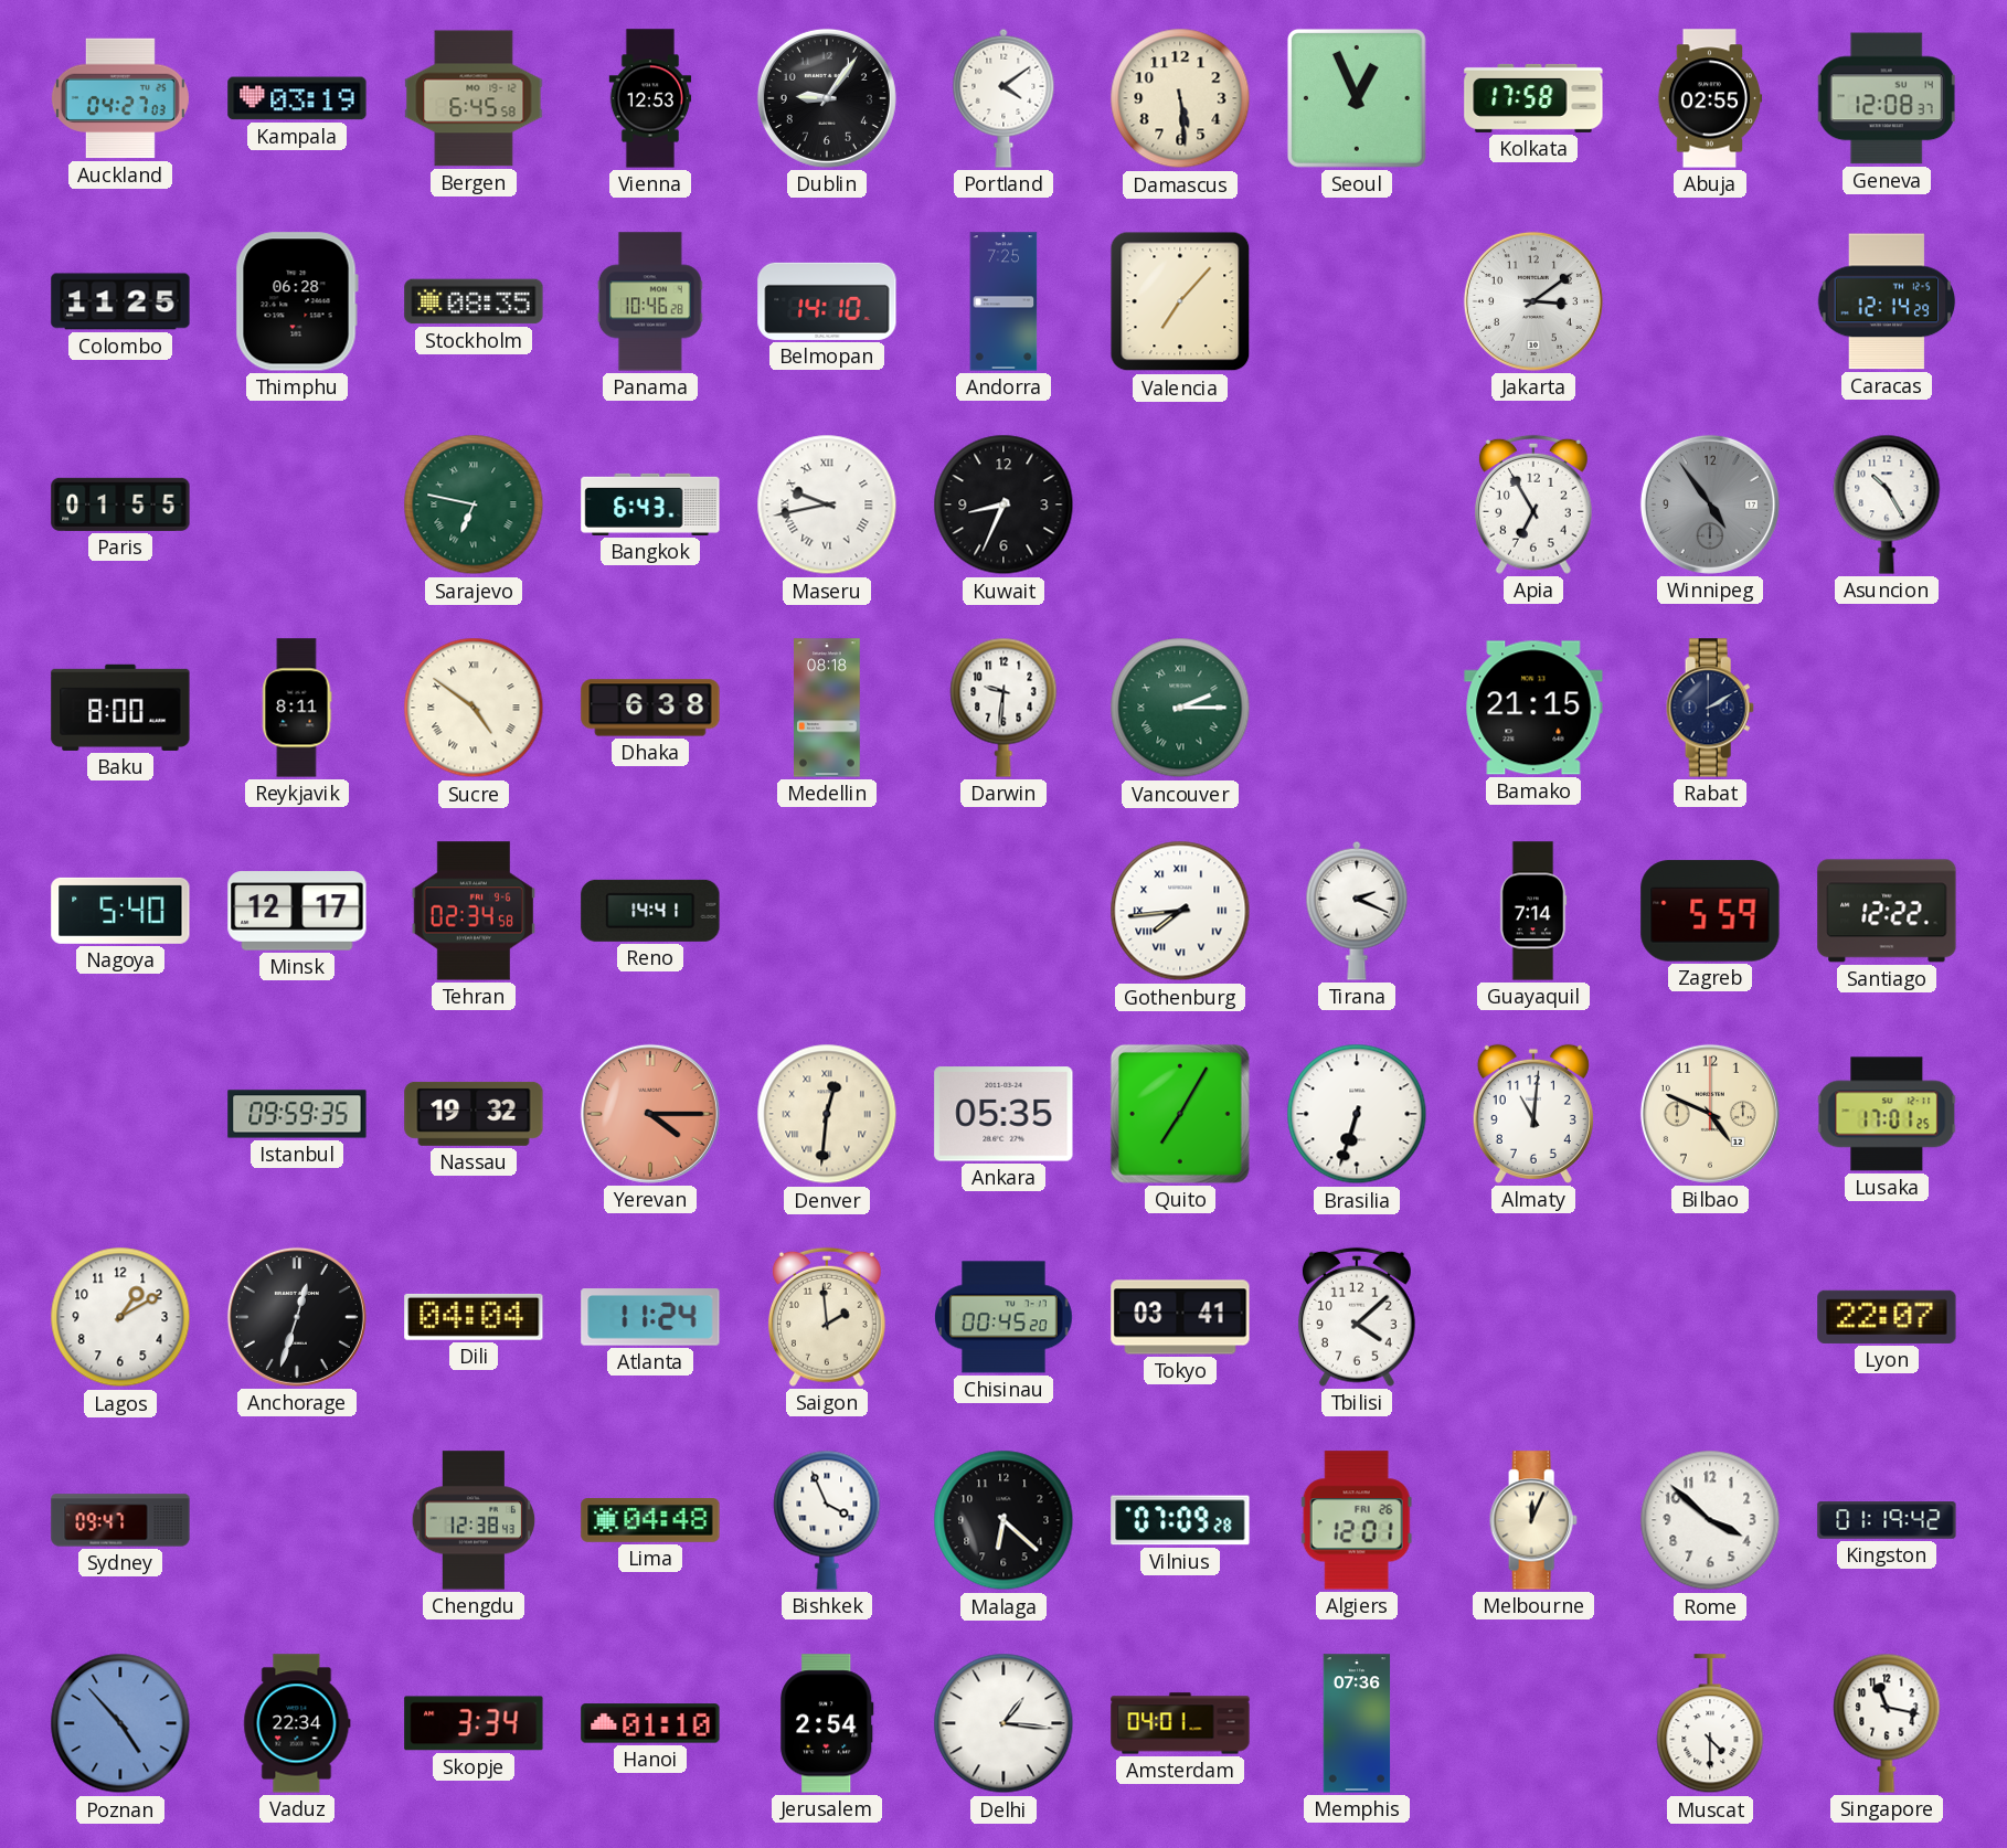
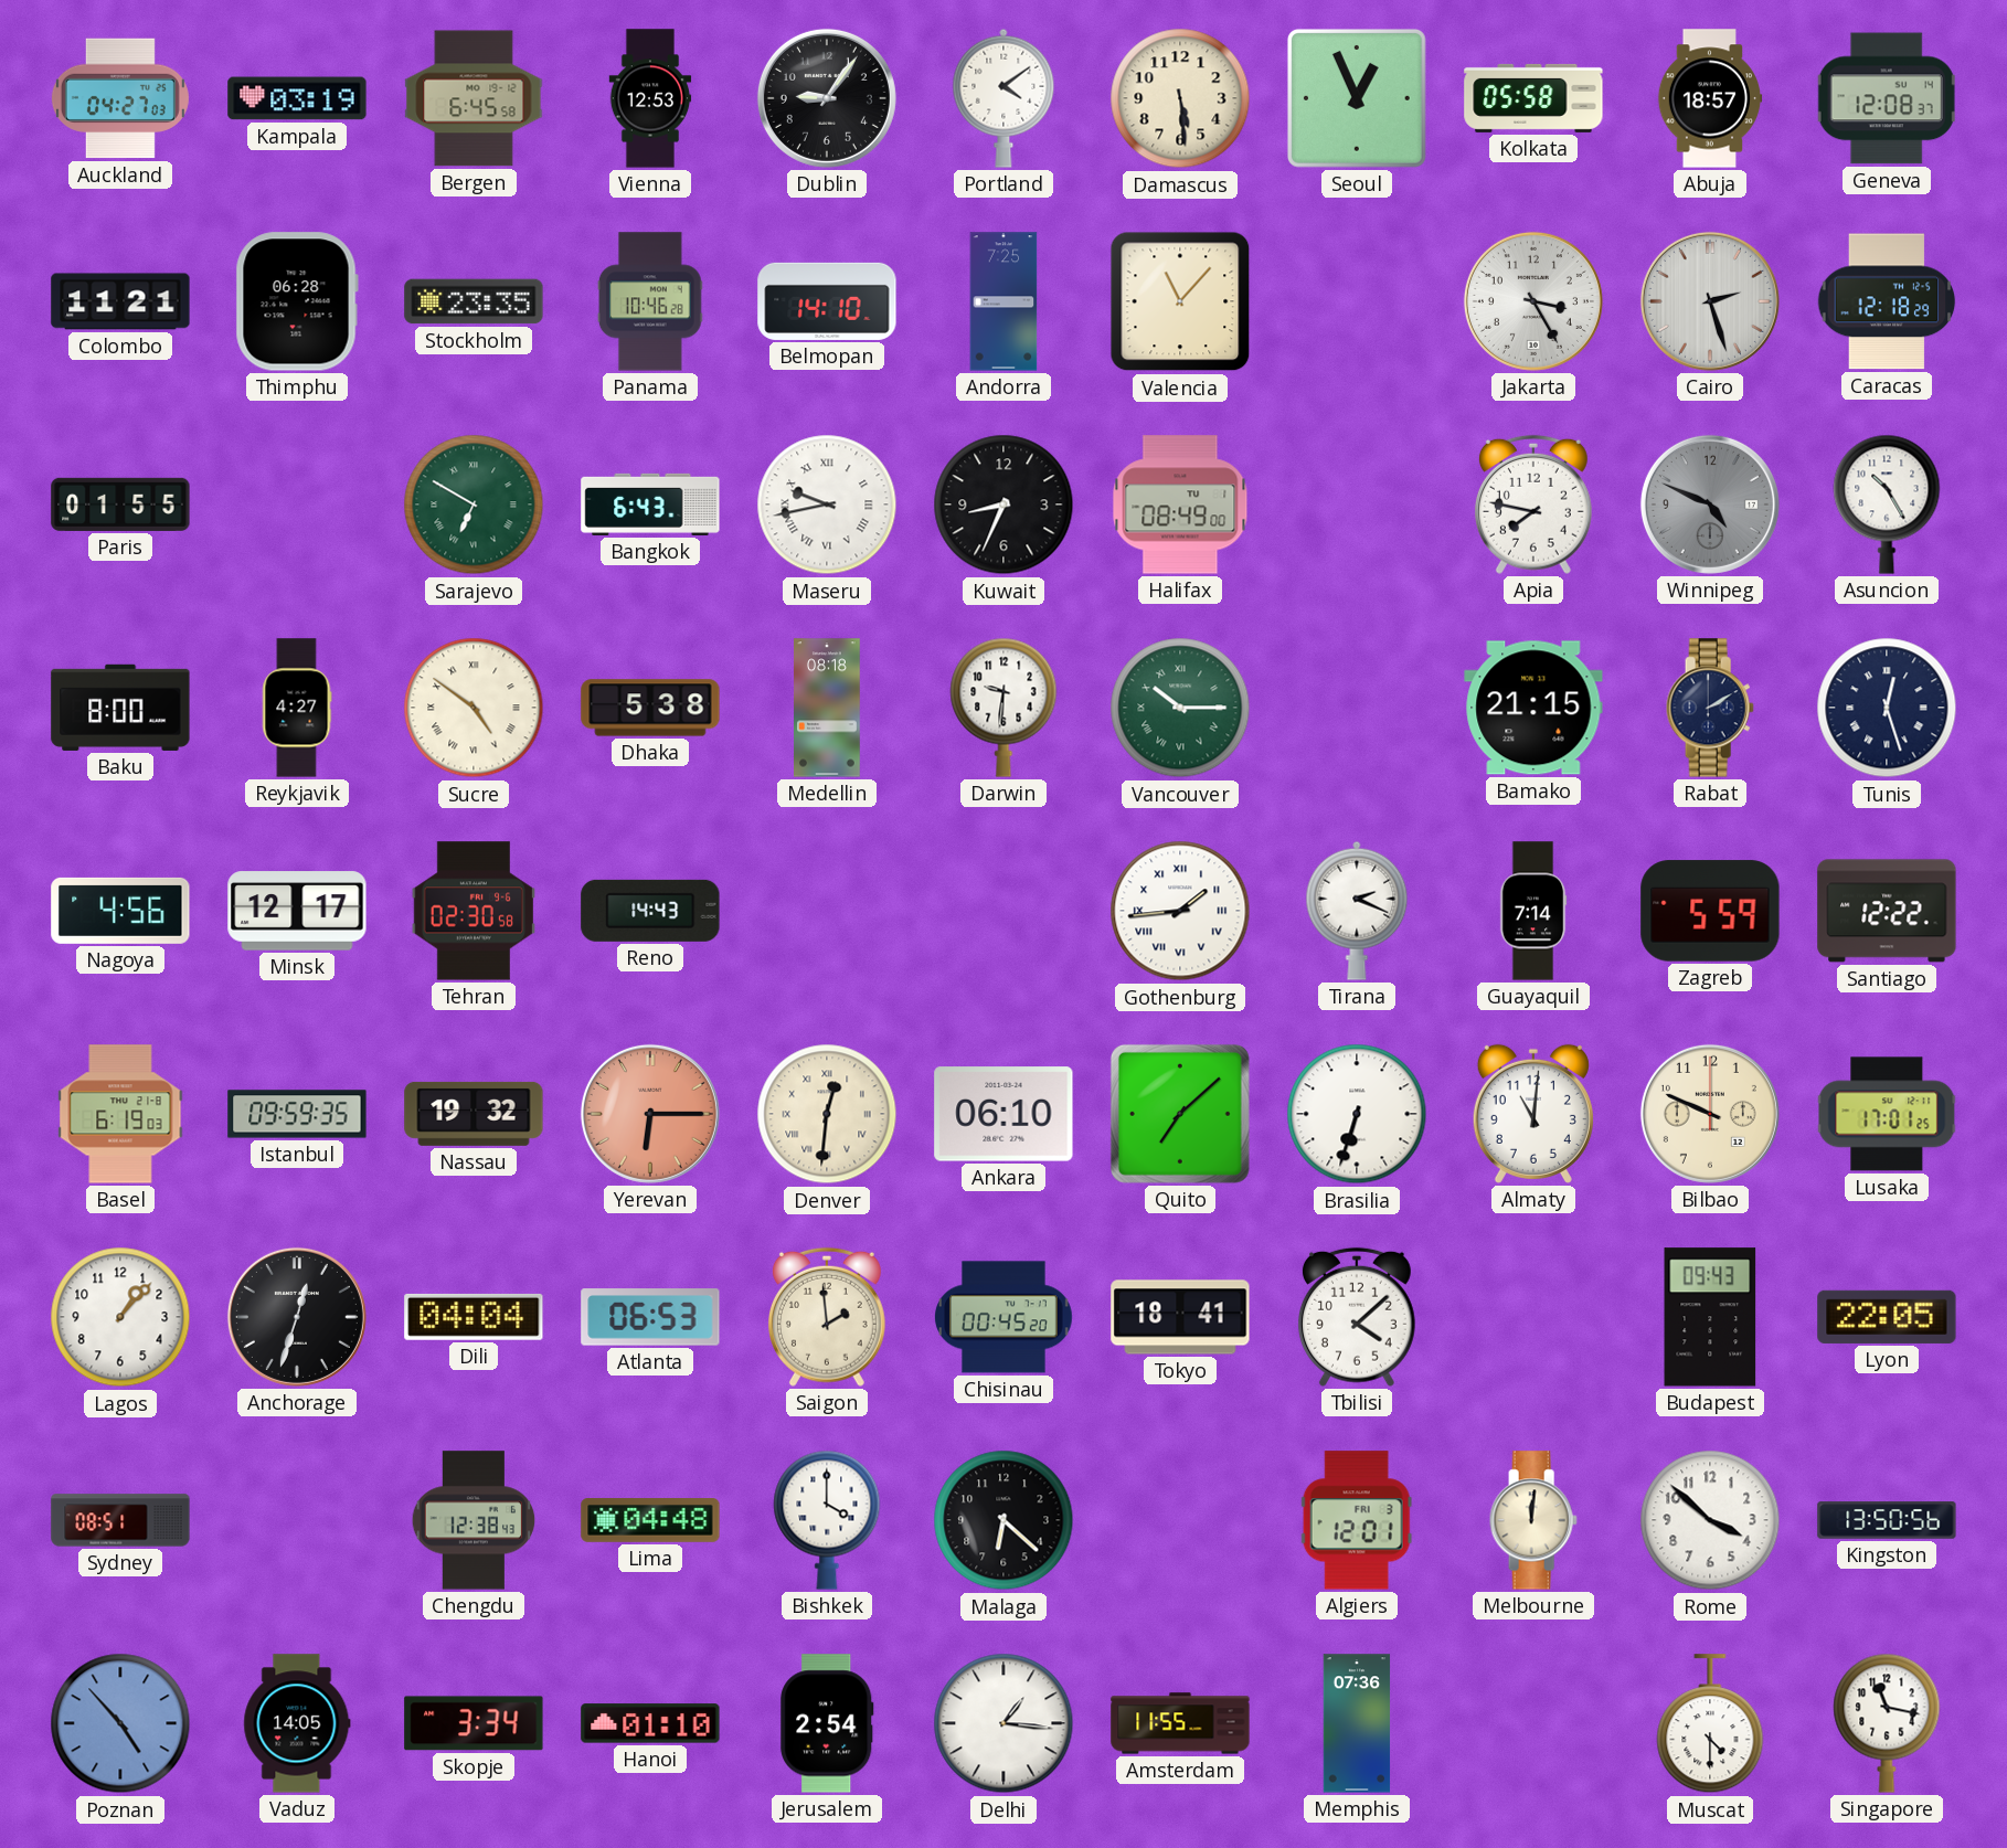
Kolkata: 17:58 -> 05:58 (1533, 98)
Abuja: 02:55 -> 18:57 (1710, 98)
Colombo: 11:25 -> 11:21 (120, 301)
Stockholm: 08:35 -> 23:35 (474, 301)
Valencia: 7:07 -> 11:07 (1180, 301)
Jakarta: 3:09 -> 3:25 (1533, 301)
Cairo: none -> 2:27 (1710, 301)
Caracas: 12:14 -> 12:18 (1887, 301)
Sarajevo: 6:47 -> 6:50 (474, 505)
Halifax: none -> 08:49 (1180, 505)
Apia: 6:55 -> 7:47 (1533, 505)
Winnipeg: 4:54 -> 4:49 (1710, 505)
Reykjavik: 8:11 -> 4:27 (297, 708)
Dhaka: 6:38 -> 5:38 (650, 708)
Vancouver: 2:15 -> 10:15 (1180, 708)
Tunis: none -> 12:27 (1887, 708)
Nagoya: 5:40 -> 4:56 (120, 911)
Tehran: 02:34 -> 02:30 (474, 911)
Reno: 14:41 -> 14:43 (650, 911)
Gothenburg: 7:44 -> 1:44 (1180, 911)
Basel: none -> 6:19 (120, 1114)
Yerevan: 4:15 -> 6:15 (650, 1114)
Ankara: 05:35 -> 06:10 (1004, 1114)
Quito: 7:05 -> 7:08 (1180, 1114)
Bilbao: 4:49 -> 9:49 (1710, 1114)
Lagos: 1:10 -> 1:07 (120, 1317)
Atlanta: 11:24 -> 06:53 (650, 1317)
Tokyo: 03:41 -> 18:41 (1180, 1317)
Budapest: none -> 09:43 (1710, 1317)
Lyon: 22:07 -> 22:05 (1887, 1317)
Sydney: 09:47 -> 08:51 (120, 1520)
Bishkek: 3:56 -> 4:00 (827, 1520)
Vilnius: 07:09 -> none (1180, 1520)
Algiers date: FRI 26 -> FRI 3 (1357, 1520)
Melbourne: 12:04 -> 12:01 (1533, 1520)
Kingston: 01:19 -> 13:50 (1887, 1520)
Vaduz: 22:34 -> 14:05 (297, 1723)
Amsterdam: 04:01 -> 11:55 (1180, 1723)
